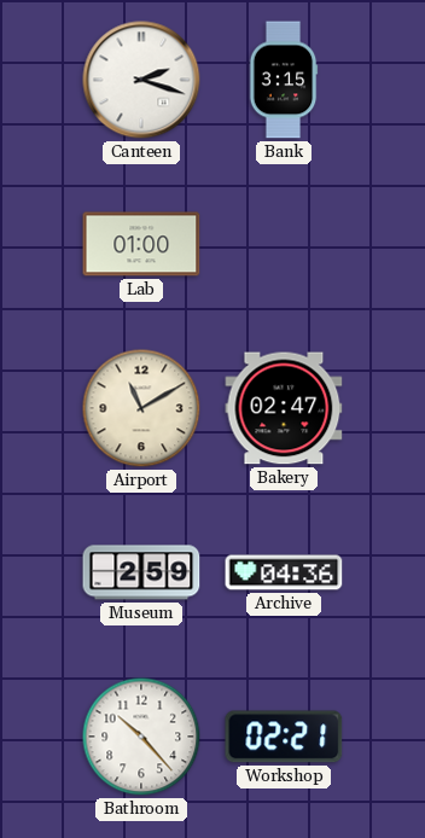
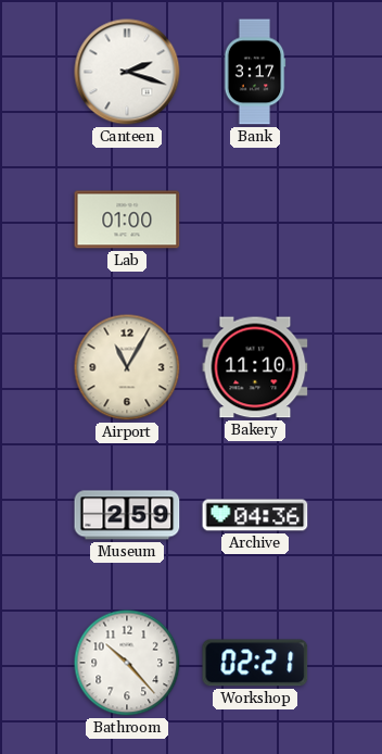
Bank: 3:15 -> 3:17 (255, 72)
Airport: 11:10 -> 11:05 (127, 367)
Bakery: 02:47 -> 11:10 (255, 367)
